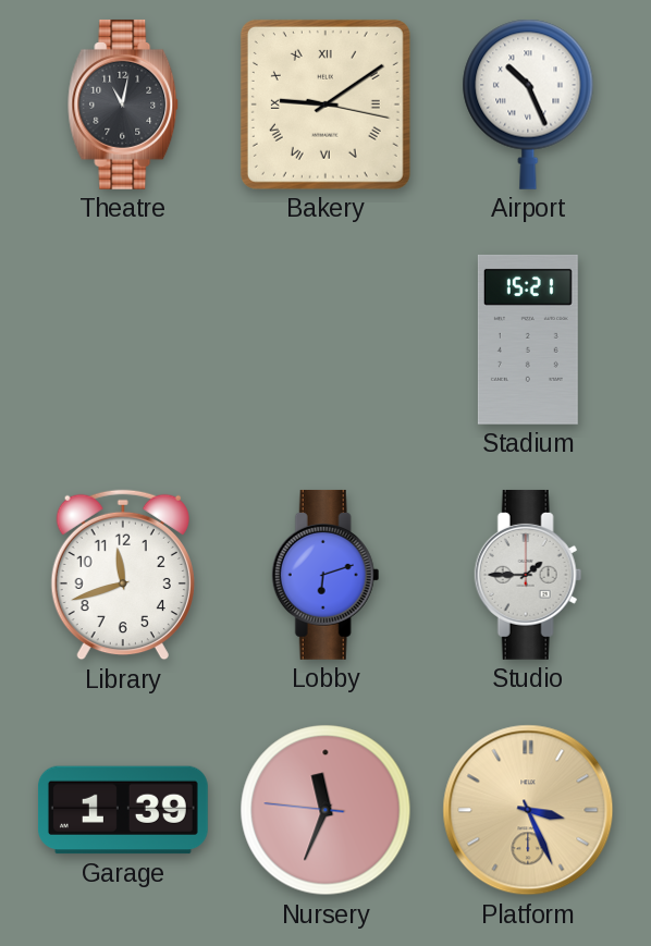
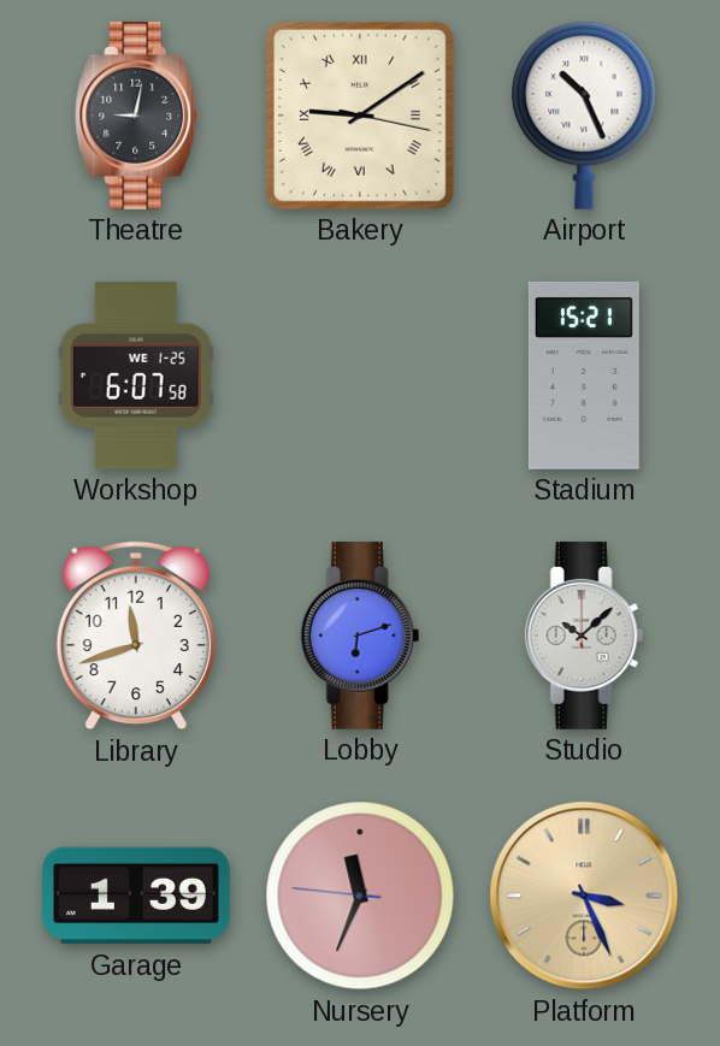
Theatre: 11:02 -> 9:02 (137, 116)
Workshop: none -> 6:07 (136, 376)
Studio: 1:45 -> 10:08 (584, 636)
